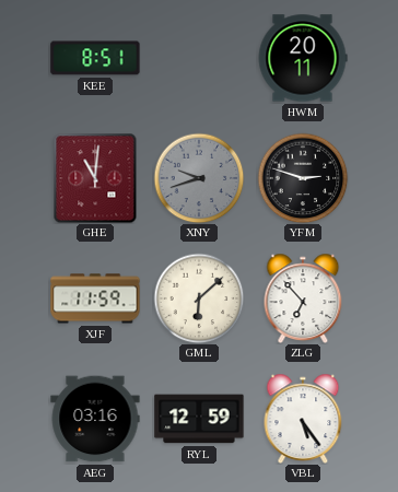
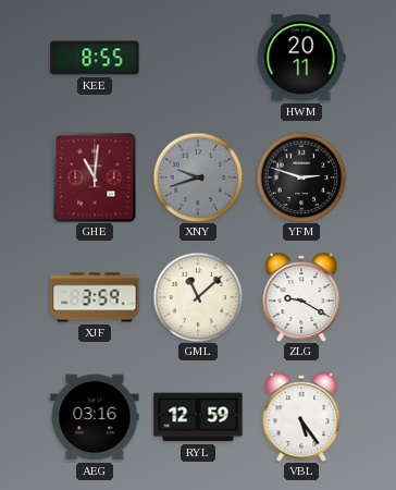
KEE: 8:51 -> 8:55 (95, 58)
XJF: 11:59 -> 3:59 (95, 297)
GML: 6:08 -> 11:08 (198, 297)
ZLG: 6:53 -> 9:20 (301, 296)
